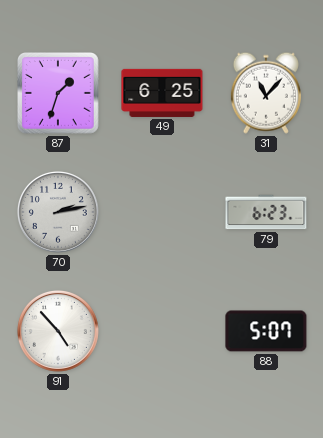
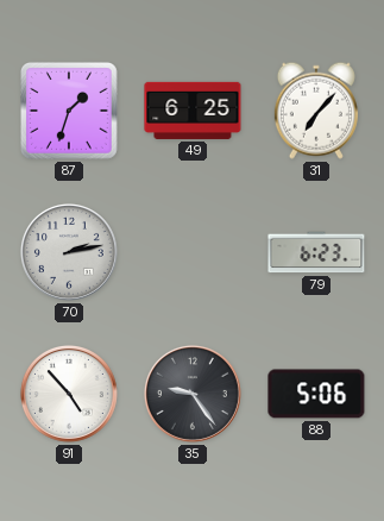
31: 11:07 -> 7:07 (316, 111)
35: none -> 9:24 (193, 394)
88: 5:07 -> 5:06 (316, 394)
